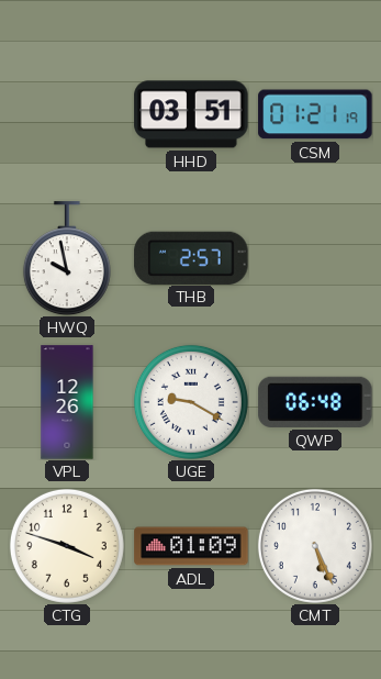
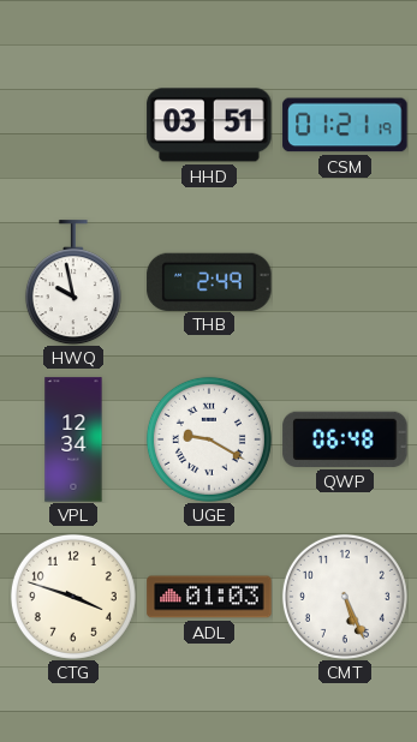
THB: 2:57 -> 2:49 (209, 281)
VPL: 12:26 -> 12:34 (73, 439)
ADL: 01:09 -> 01:03 (209, 597)
